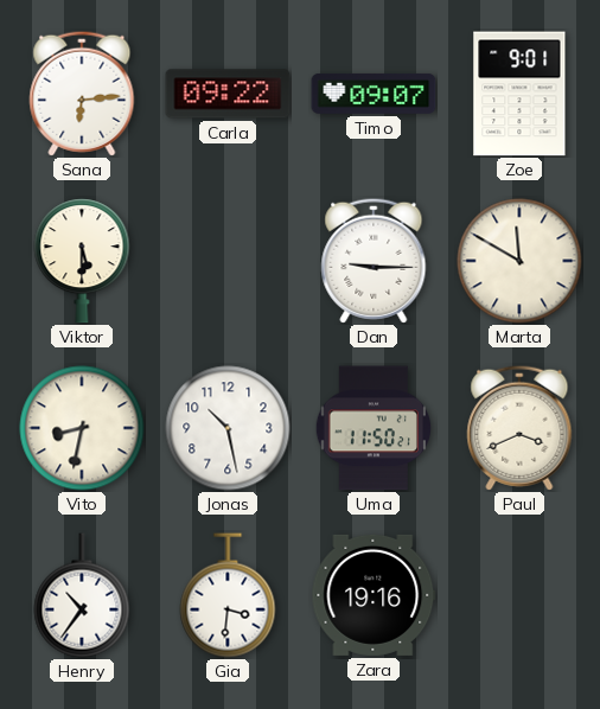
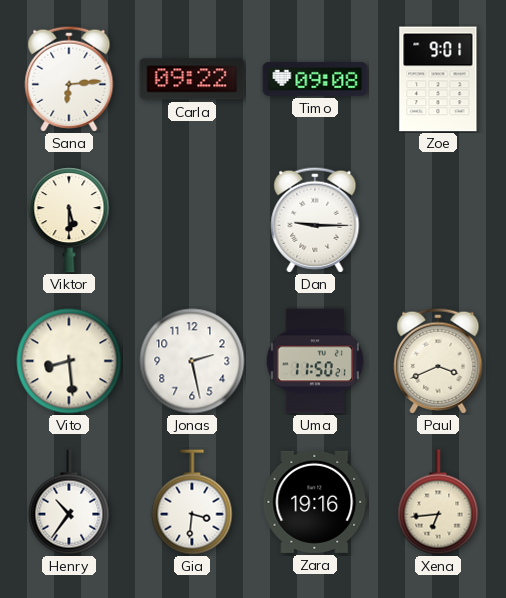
Timo: 09:07 -> 09:08 (315, 79)
Marta: 11:50 -> none (519, 261)
Vito: 8:32 -> 8:29 (69, 361)
Jonas: 10:28 -> 2:28 (192, 361)
Xena: none -> 6:44 (438, 502)
